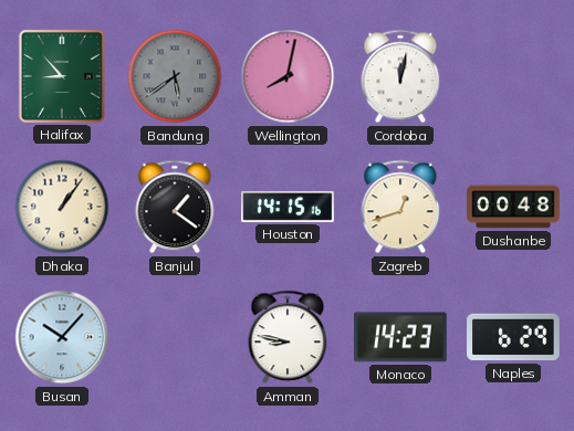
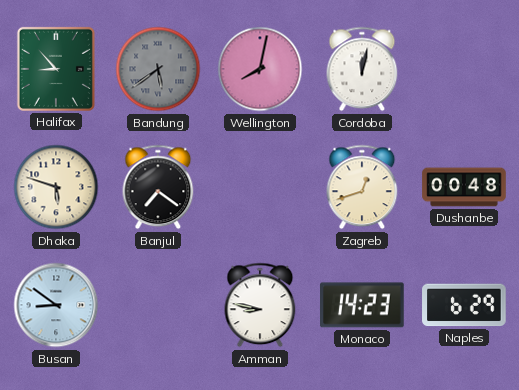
Dhaka: 1:06 -> 5:48 (56, 187)
Banjul: 1:21 -> 7:21 (158, 187)
Houston: 14:15 -> none (288, 207)
Busan: 10:07 -> 8:51 (56, 305)
